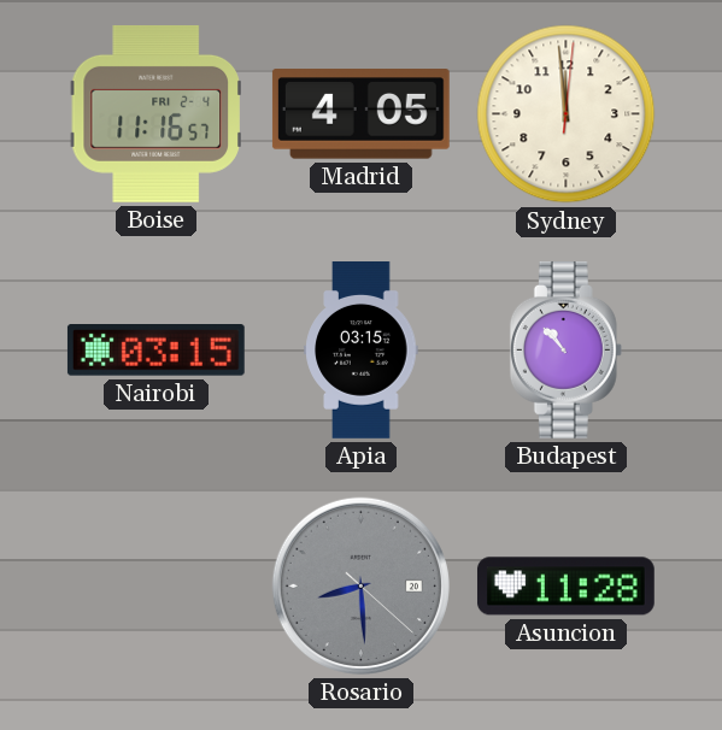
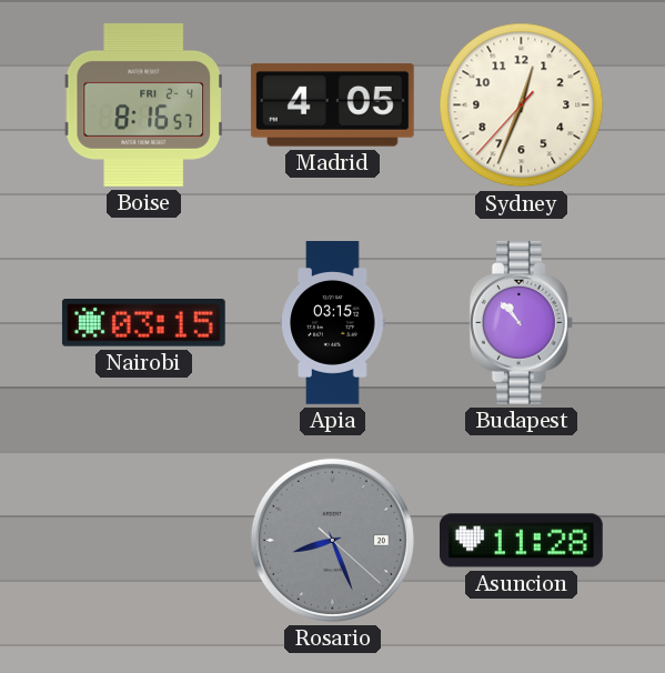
Boise: 11:16 -> 8:16 (143, 104)
Sydney: 11:59 -> 12:33 (522, 106)
Rosario: 8:29 -> 8:26 (332, 540)
